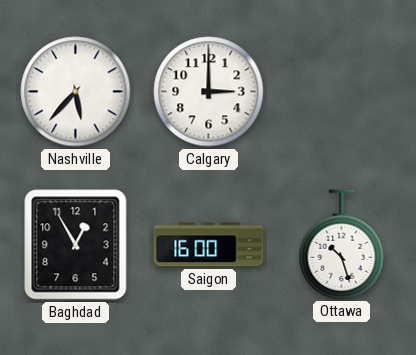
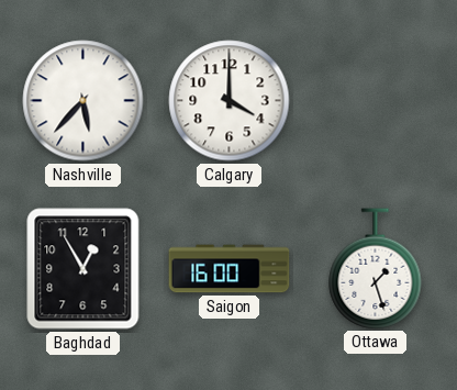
Calgary: 3:00 -> 4:00 (230, 101)
Ottawa: 10:27 -> 1:27 (376, 268)
